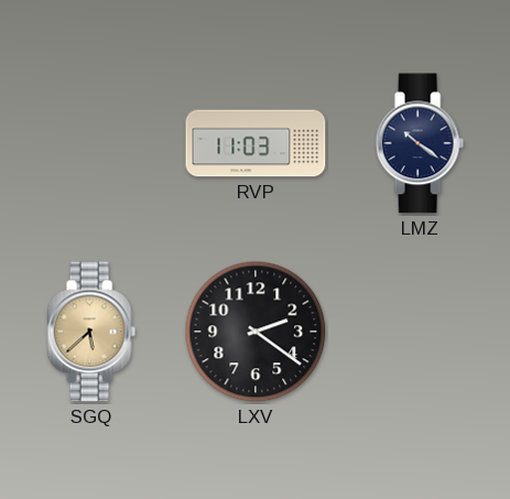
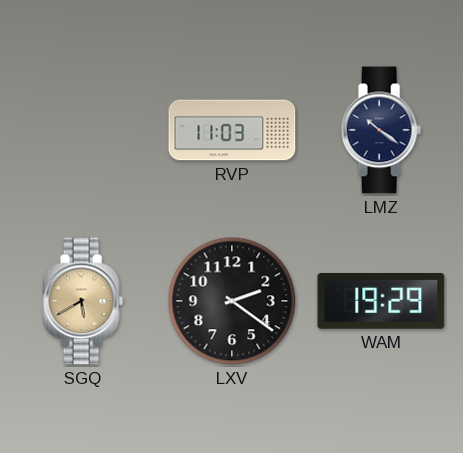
SGQ: 5:38 -> 5:40 (83, 301)
WAM: none -> 19:29 (381, 302)
